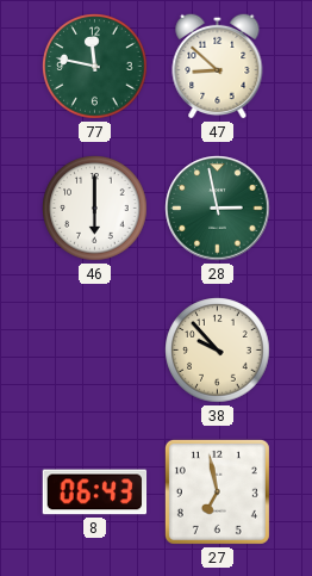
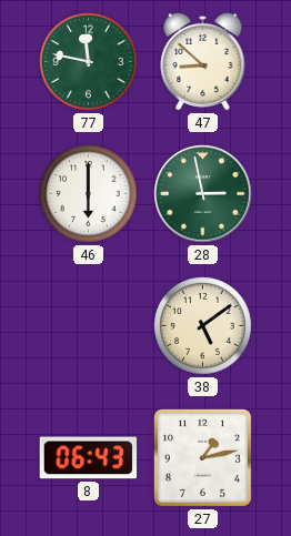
38: 9:53 -> 5:09 (203, 326)
27: 6:58 -> 1:13 (202, 457)
